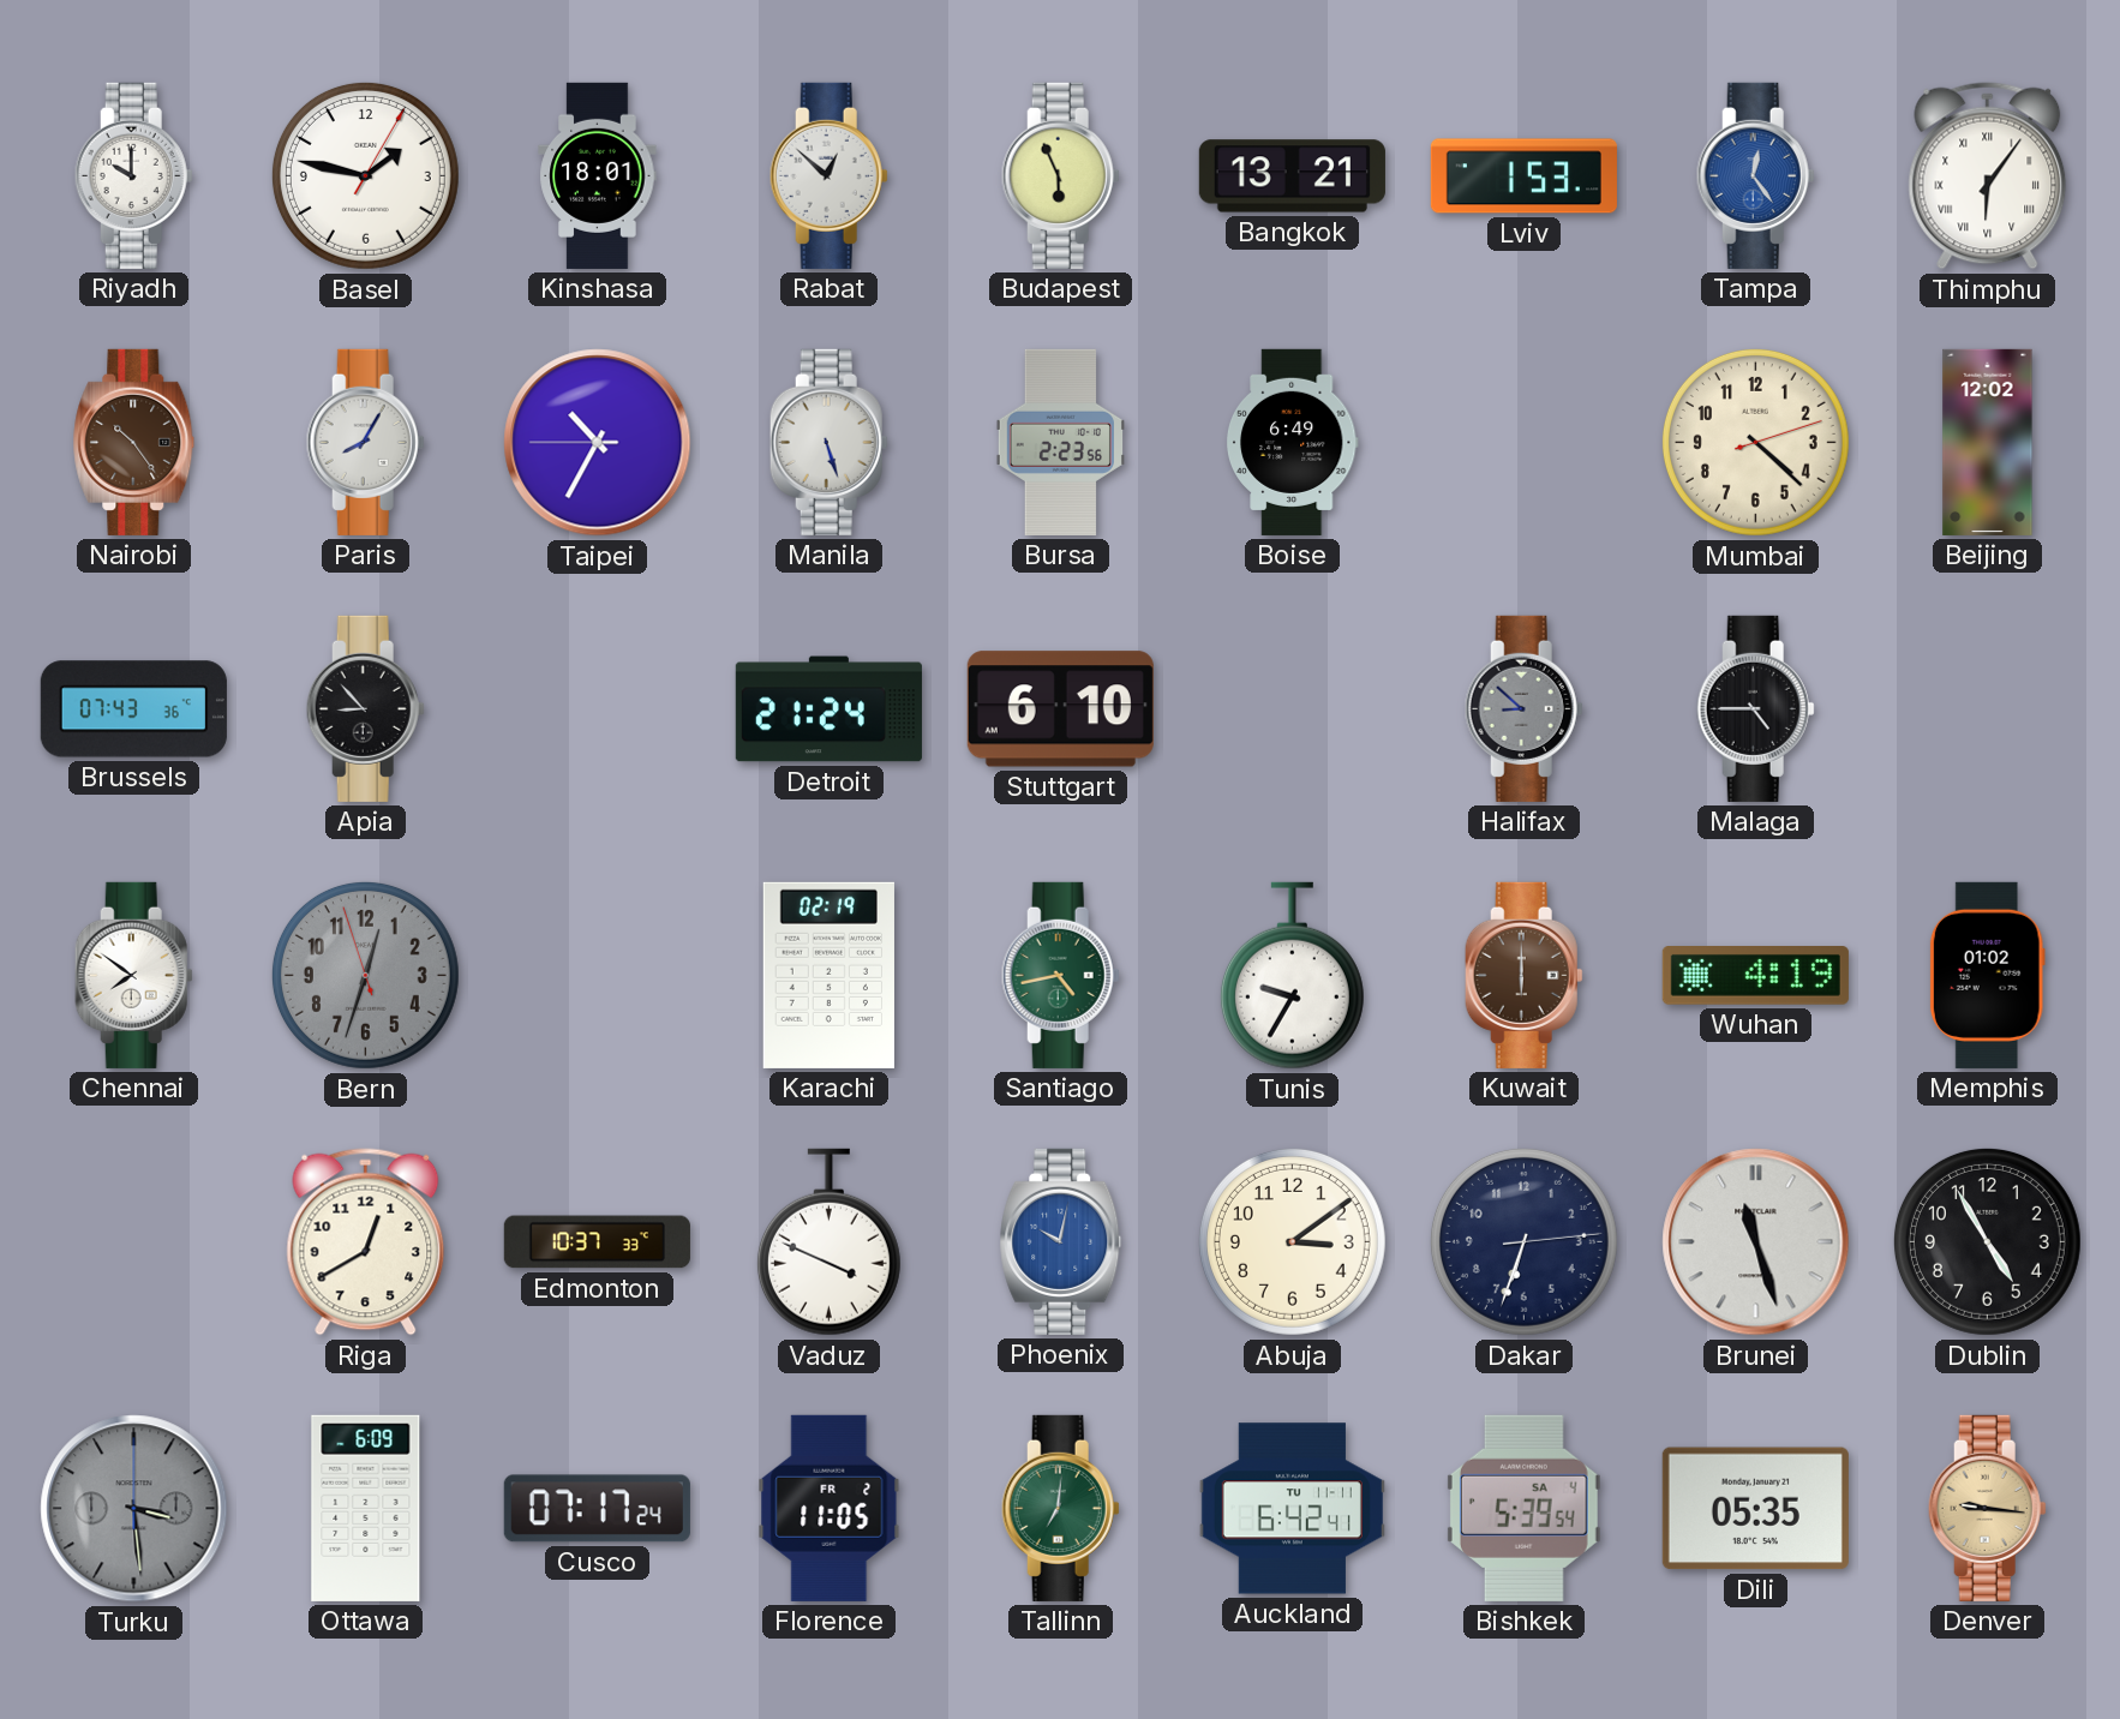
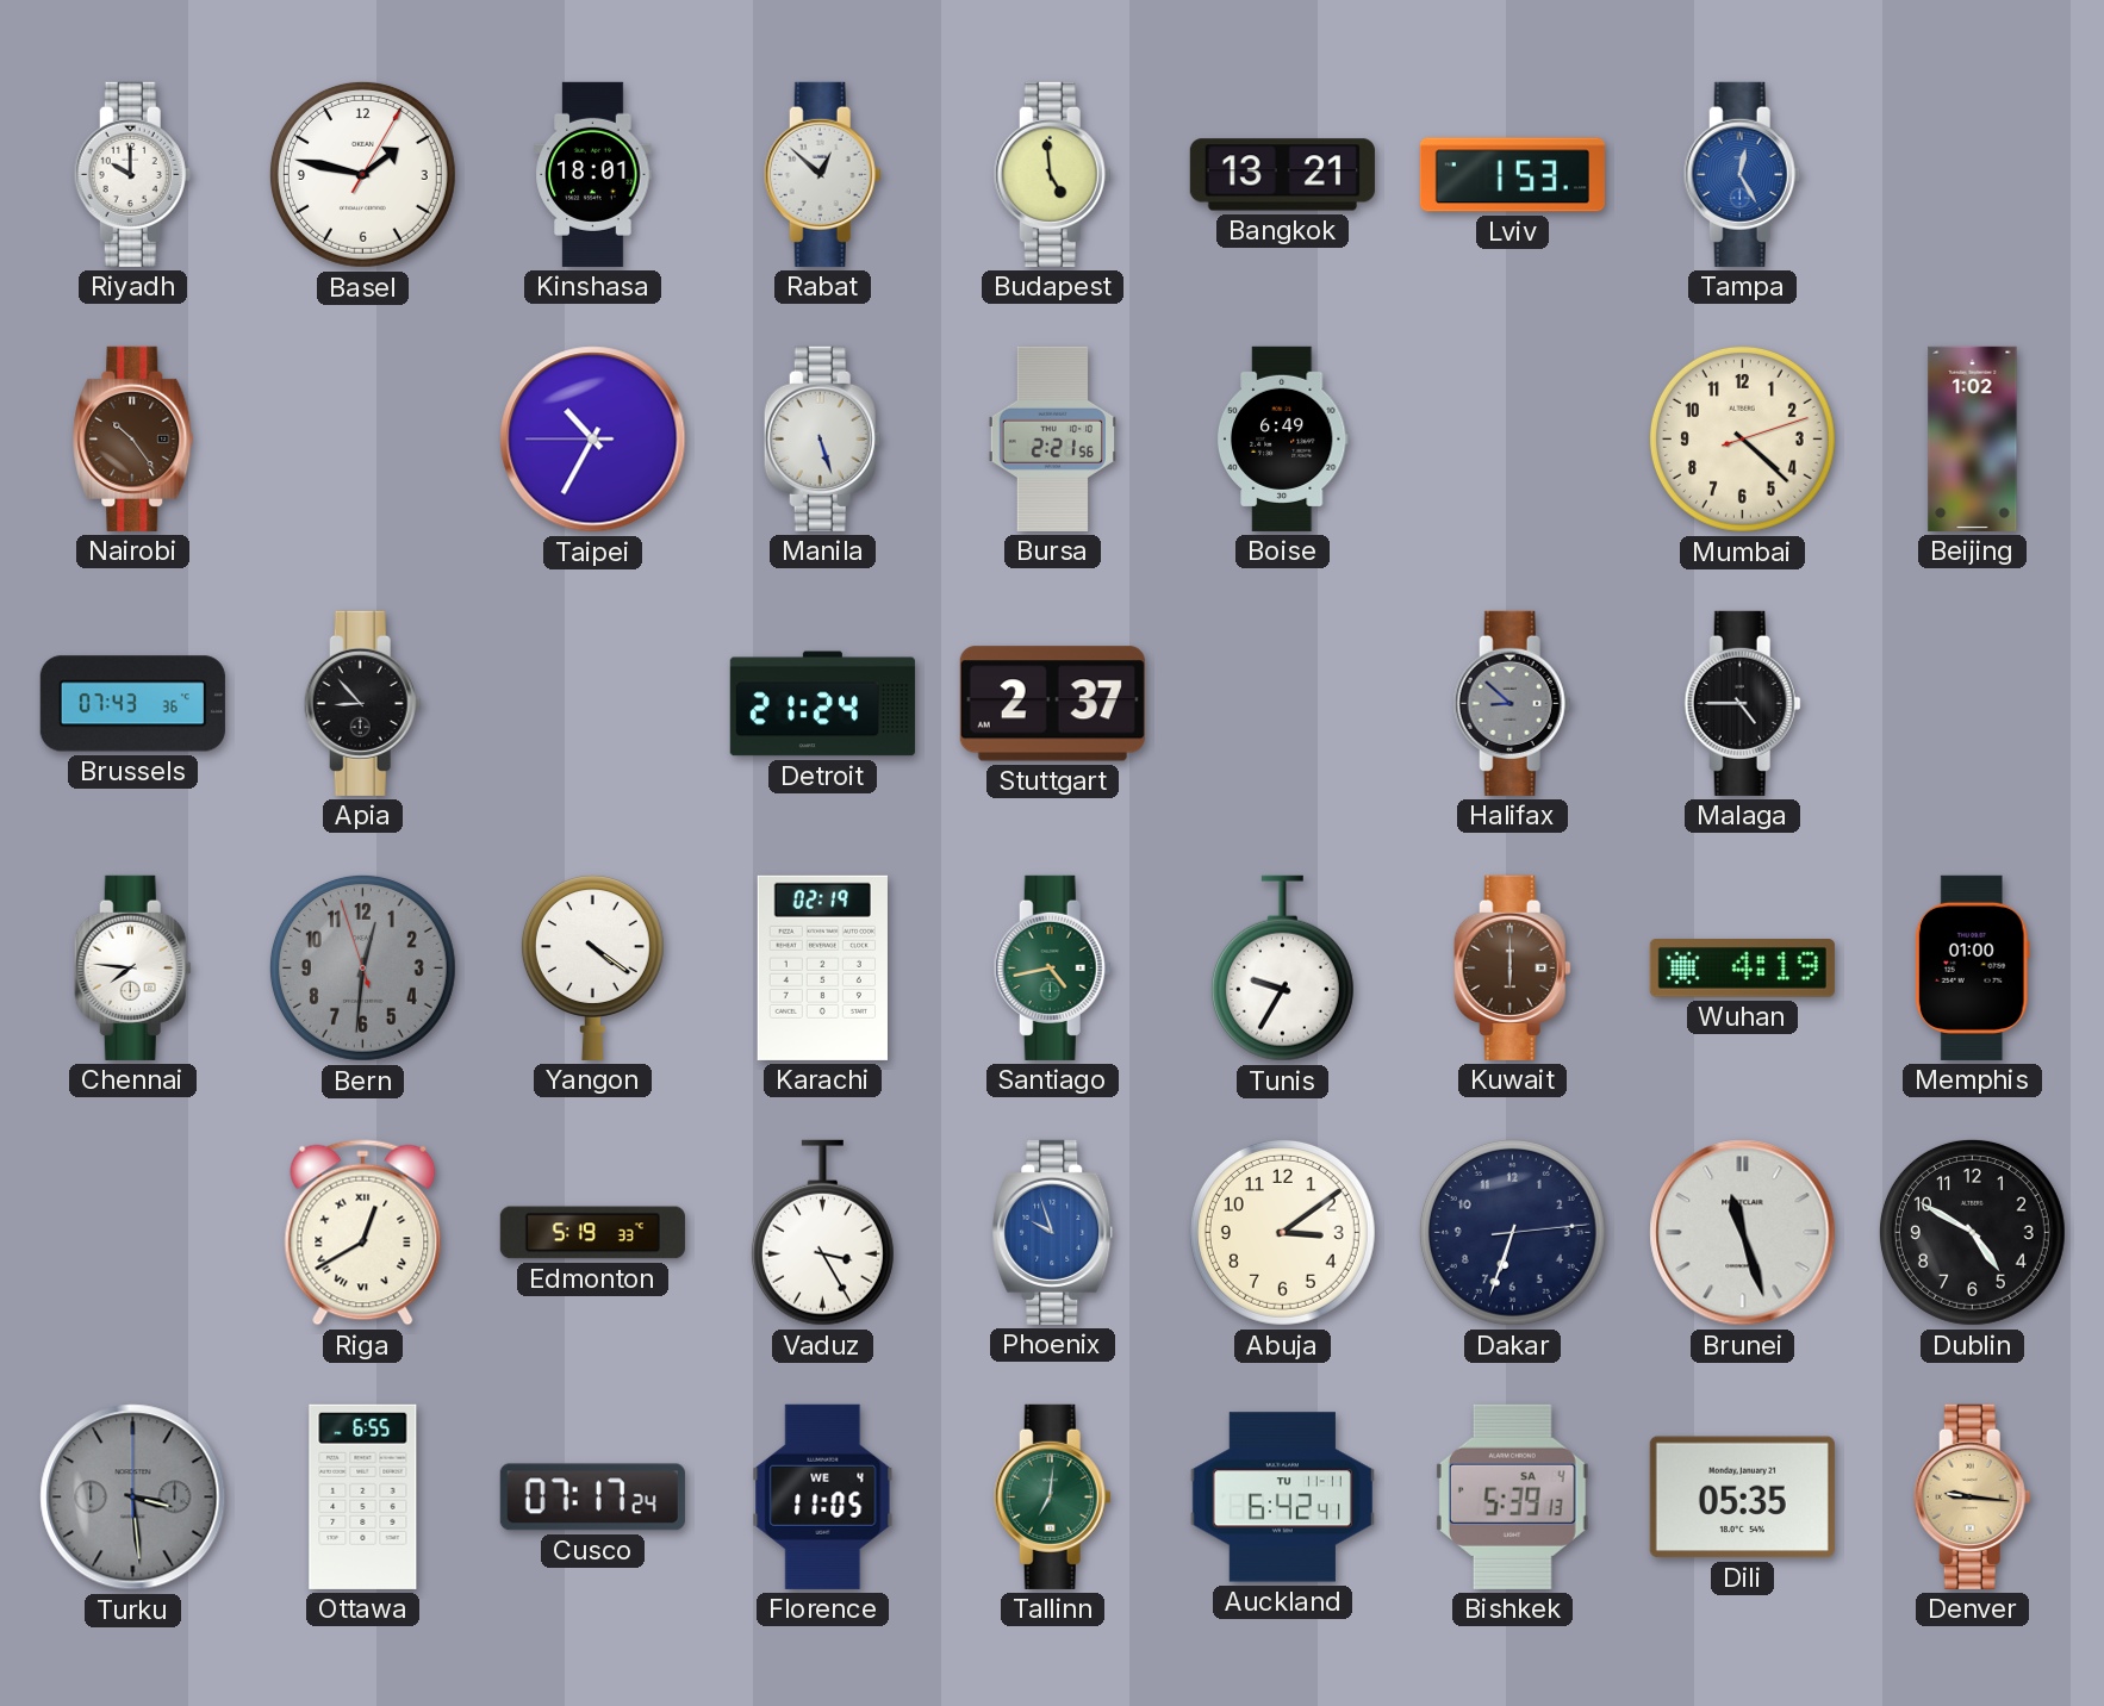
Budapest: 5:56 -> 4:59 (1052, 174)
Tampa: 12:24 -> 12:25 (1742, 174)
Thimphu: 6:06 -> none (1988, 176)
Paris: 8:05 -> none (365, 442)
Bursa: 2:23 -> 2:21 (1052, 438)
Beijing: 12:02 -> 1:02 (1973, 438)
Stuttgart: 6:10 -> 2:37 (1052, 704)
Chennai: 7:51 -> 7:46 (132, 967)
Bern: 12:32 -> 12:30 (362, 967)
Yangon: none -> 4:21 (592, 967)
Memphis: 01:02 -> 01:00 (1972, 967)
Riga numerals: Arabic -> Roman (363, 1233)
Edmonton: 10:37 -> 5:19 (592, 1233)
Vaduz: 3:49 -> 3:25 (822, 1233)
Phoenix: 10:02 -> 9:57 (1053, 1232)
Dublin: 4:55 -> 4:50 (1972, 1232)
Ottawa: 6:09 -> 6:55 (363, 1496)
Florence date: FR 2 -> WE 4 (823, 1496)
Bishkek: 5:39:54 -> 5:39:13 (1512, 1496)
